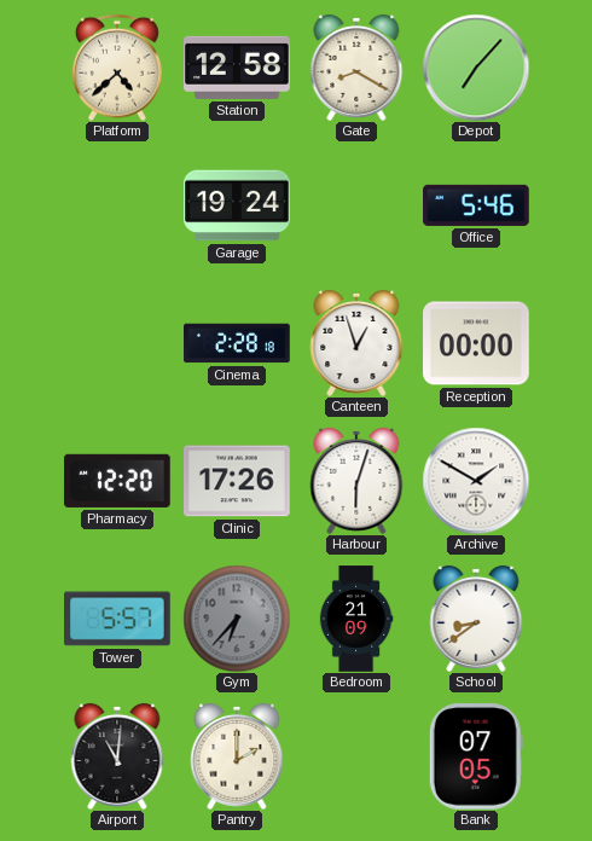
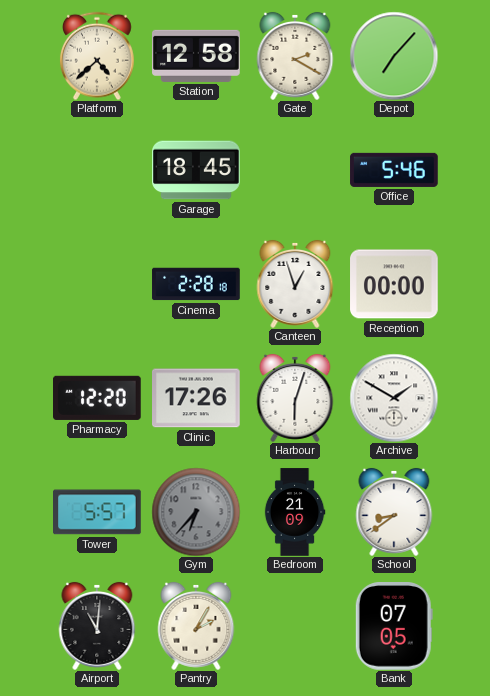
Gate: 8:20 -> 2:20 (295, 56)
Garage: 19:24 -> 18:45 (196, 170)
Pantry: 2:00 -> 2:05 (196, 626)
